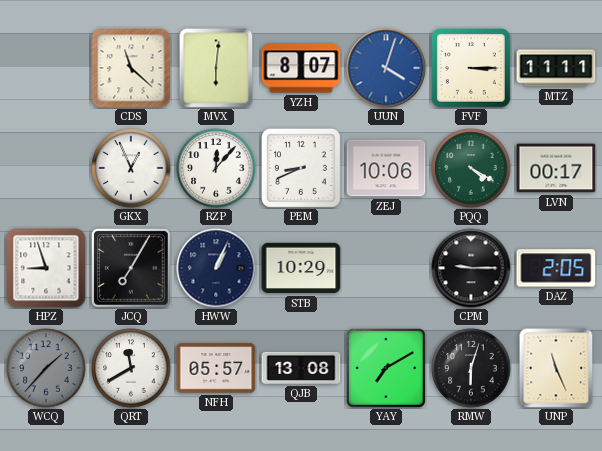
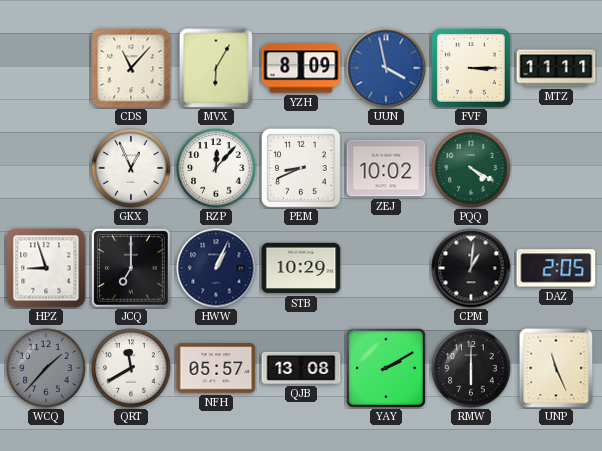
CDS: 11:22 -> 11:07 (131, 68)
MVX: 6:01 -> 6:05 (216, 68)
YZH: 8:07 -> 8:09 (301, 68)
UUN: 4:03 -> 3:58 (386, 68)
ZEJ: 10:06 -> 10:02 (386, 168)
LVN: 00:17 -> none (556, 168)
JCQ: 7:05 -> 7:00 (131, 268)
CPM: 9:15 -> 1:01 (471, 268)
YAY: 7:10 -> 2:10 (386, 368)
RMW: 6:03 -> 6:00 (471, 368)
